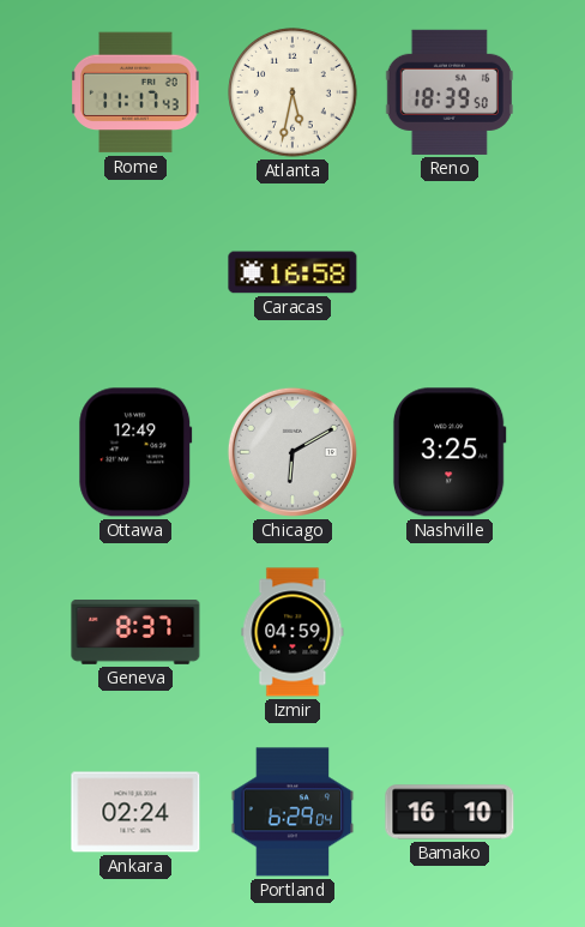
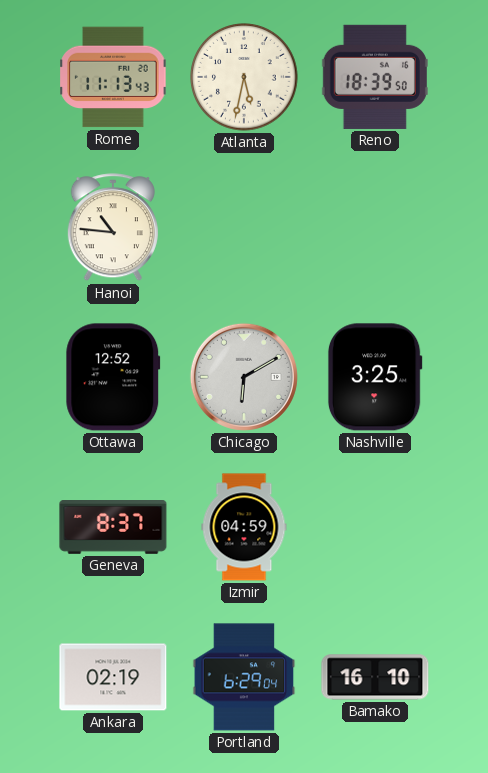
Rome: 11:17 -> 11:13 (113, 77)
Hanoi: none -> 10:46 (113, 228)
Caracas: 16:58 -> none (292, 272)
Ottawa: 12:49 -> 12:52 (113, 377)
Ankara: 02:24 -> 02:19 (113, 677)
